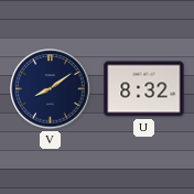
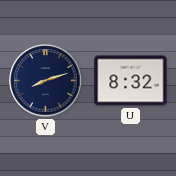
V: 8:09 -> 8:12 (46, 81)
